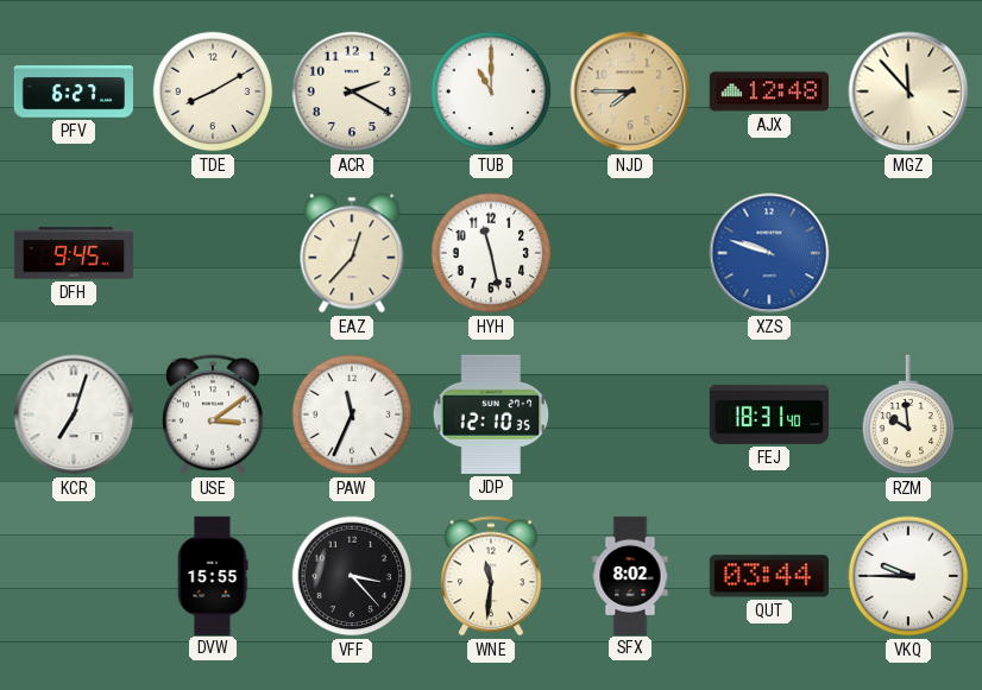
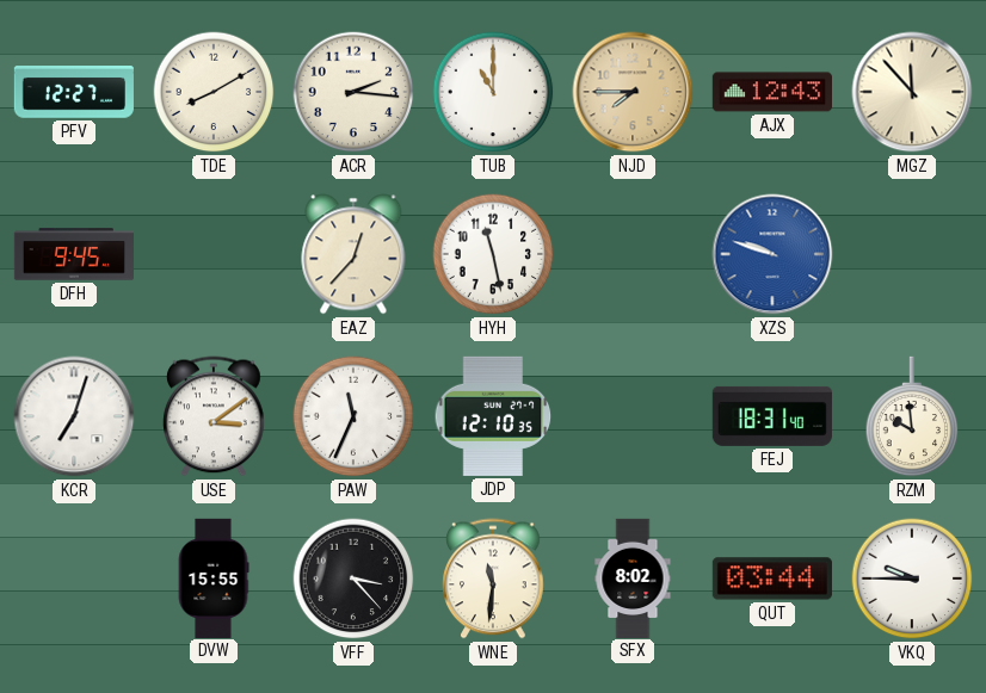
PFV: 6:27 -> 12:27 (73, 92)
ACR: 2:20 -> 2:16 (353, 92)
AJX: 12:48 -> 12:43 (771, 92)
